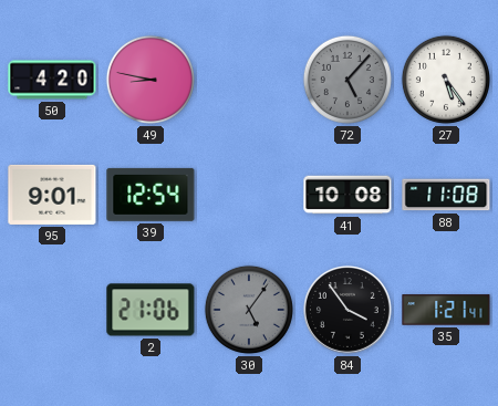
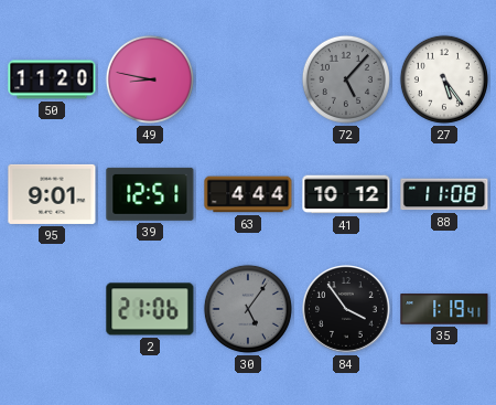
50: 4:20 -> 11:20 (52, 79)
39: 12:54 -> 12:51 (150, 194)
63: none -> 4:44 (248, 194)
41: 10:08 -> 10:12 (346, 194)
35: 1:21 -> 1:19 (444, 309)
